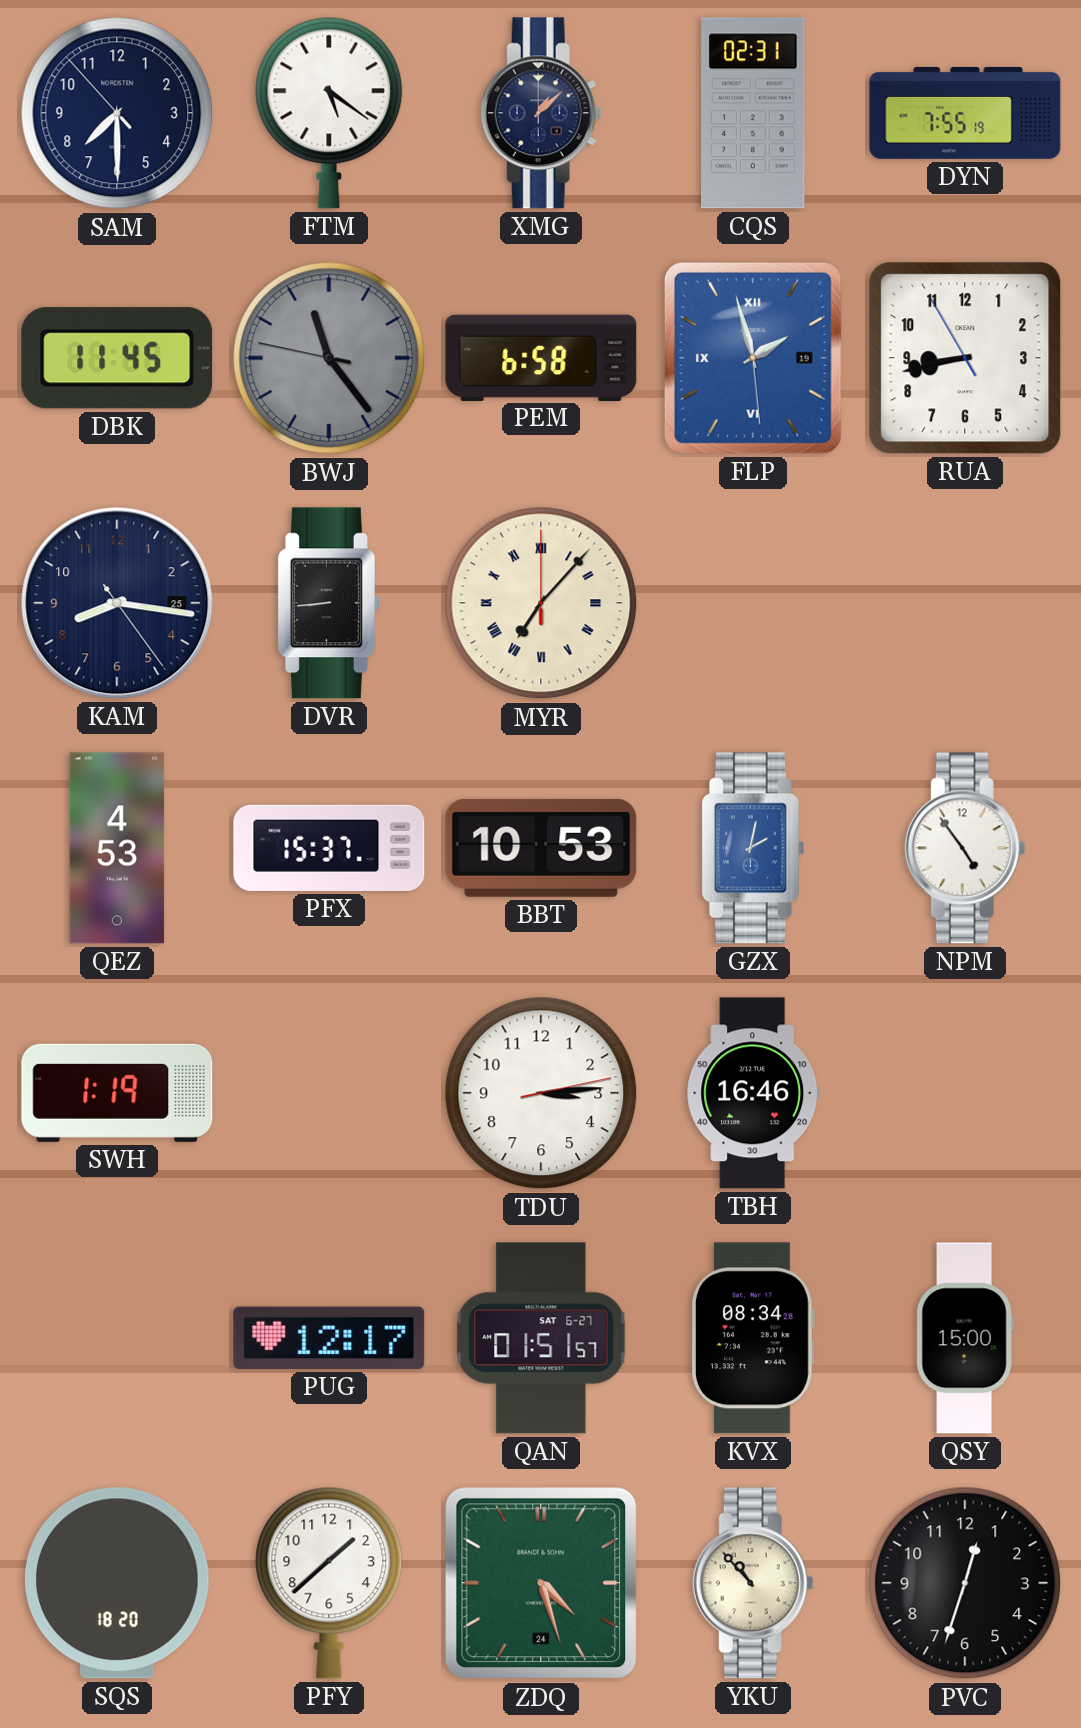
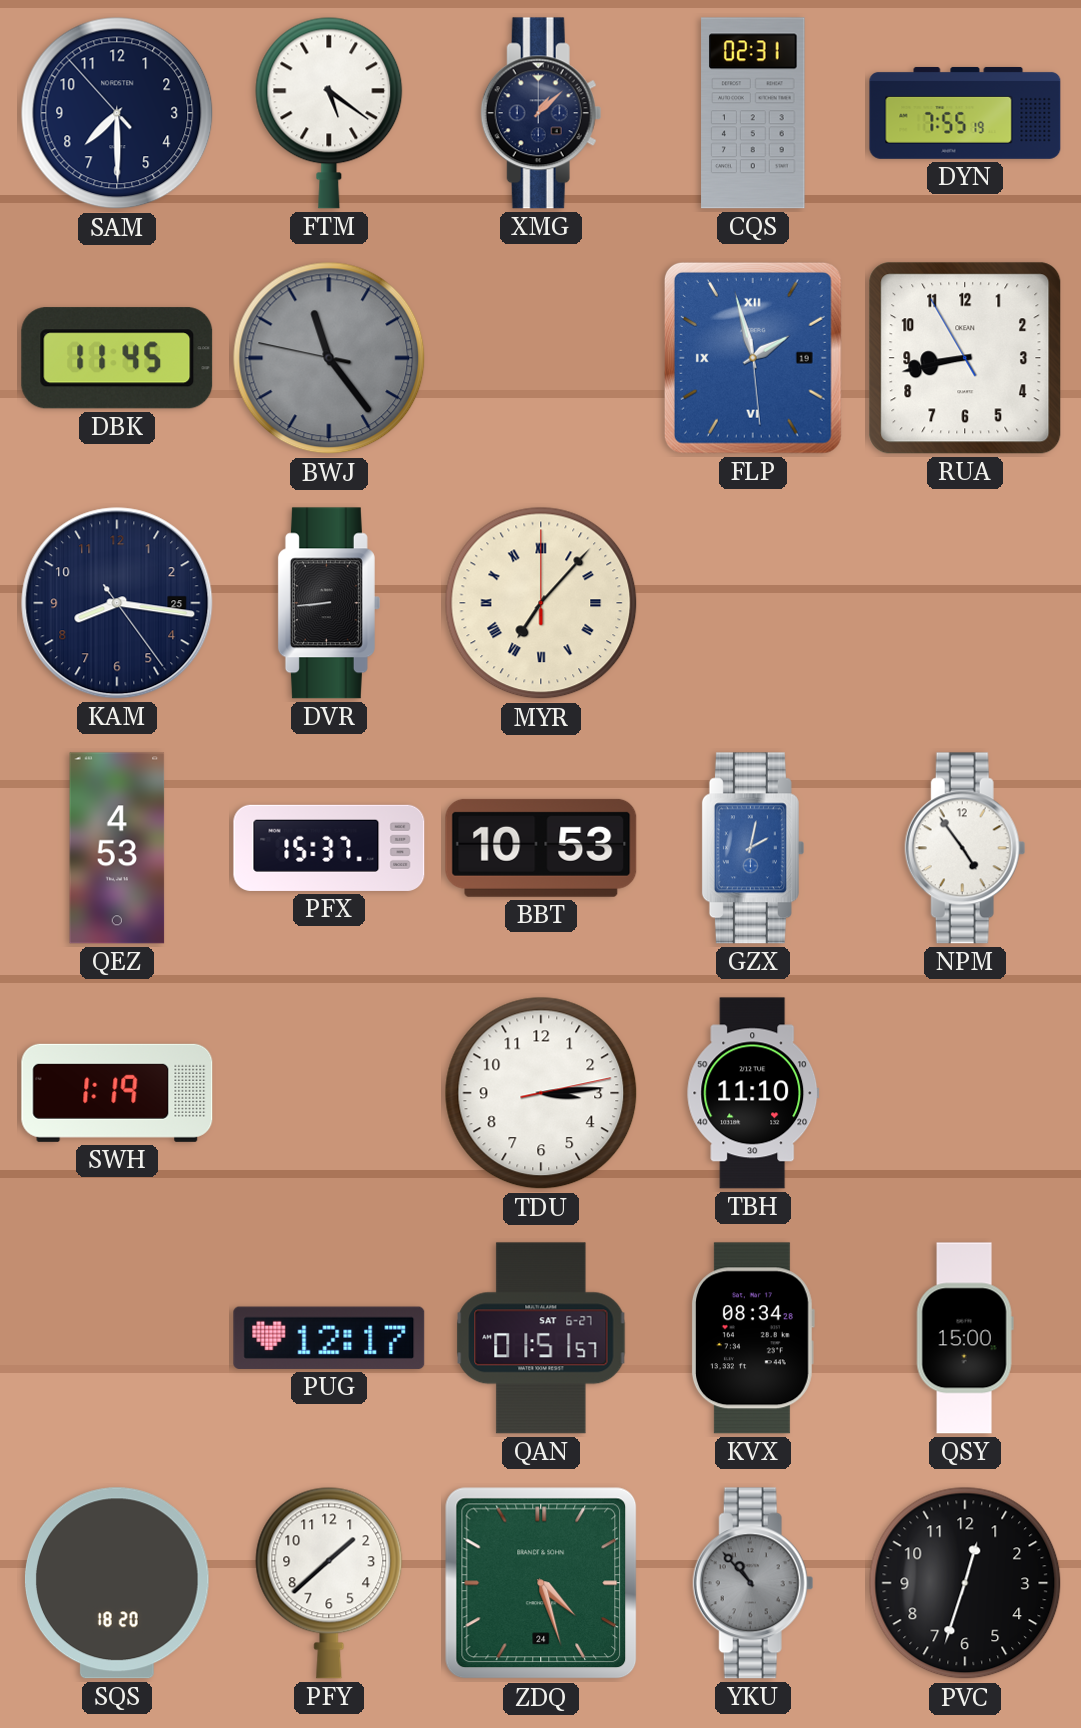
PEM: 6:58 -> none (541, 357)
TBH: 16:46 -> 11:10 (753, 1093)
YKU dial: cream -> grey (753, 1583)
